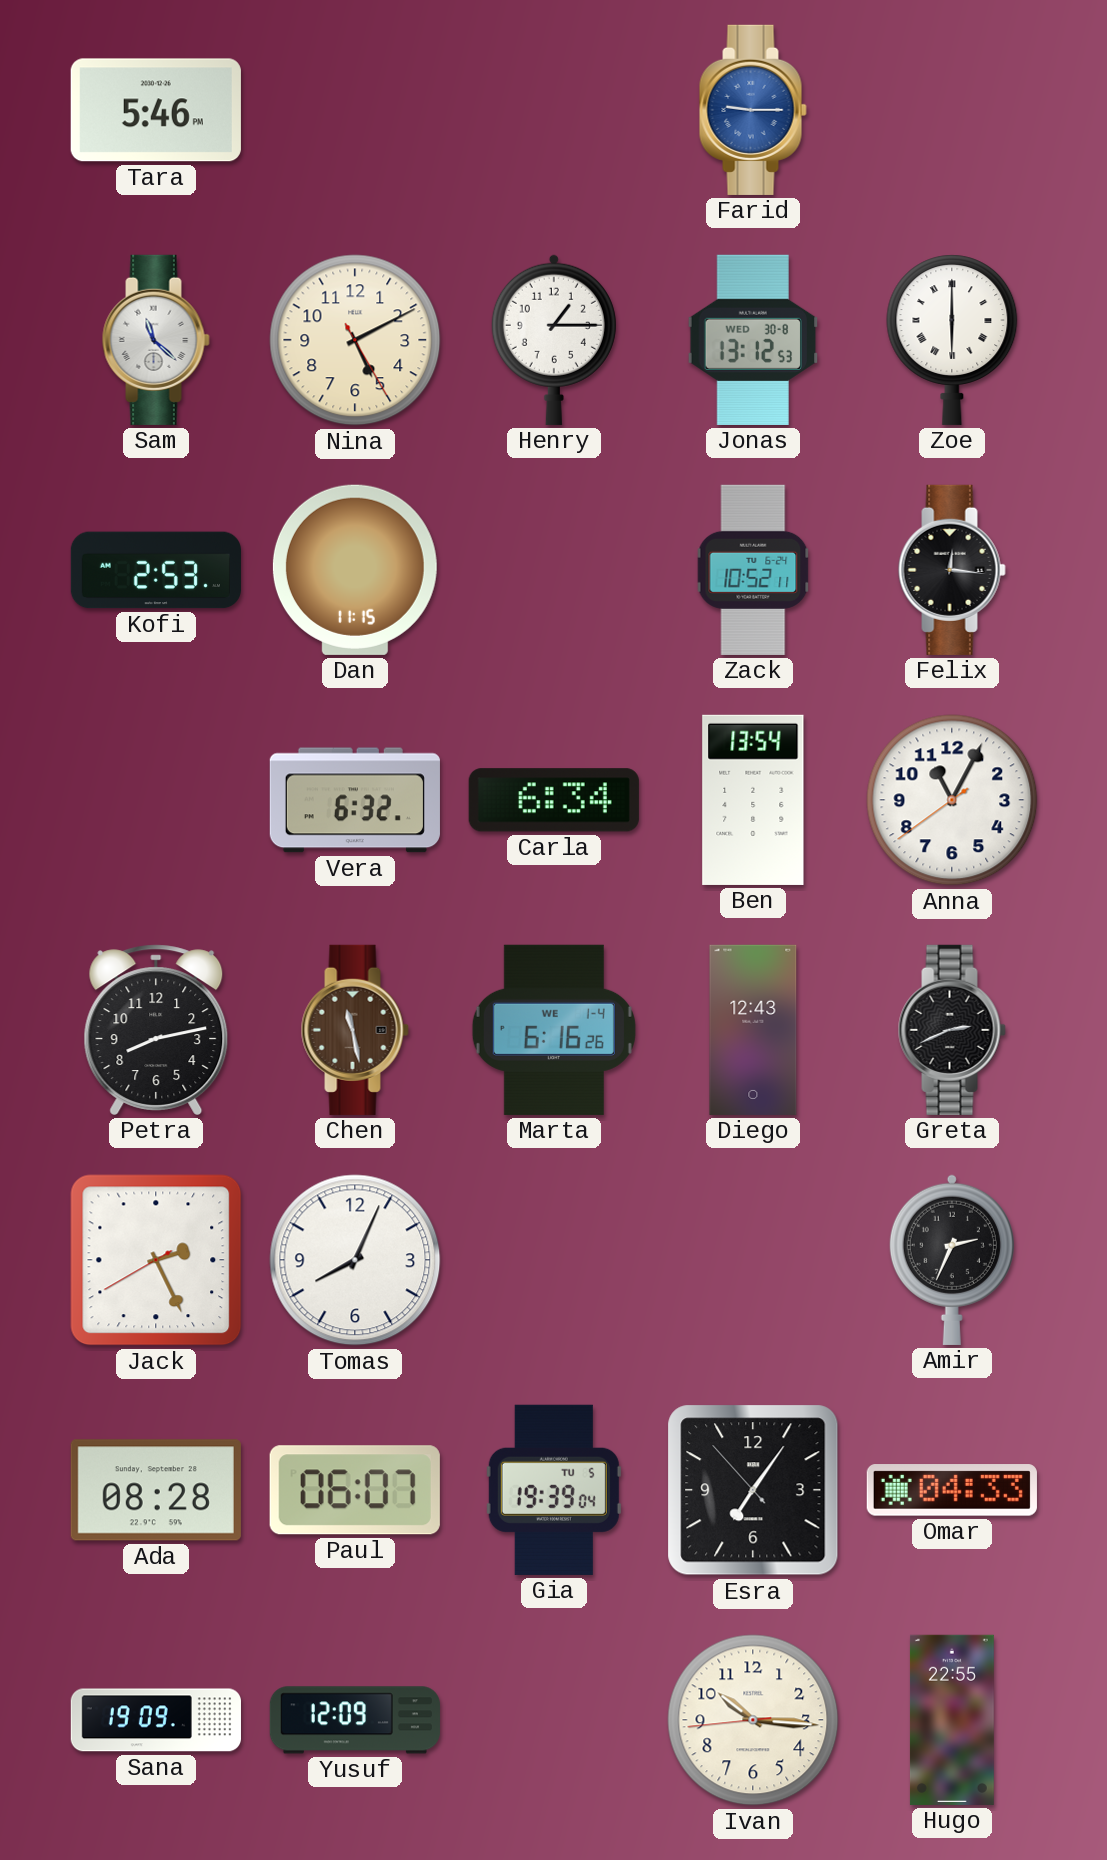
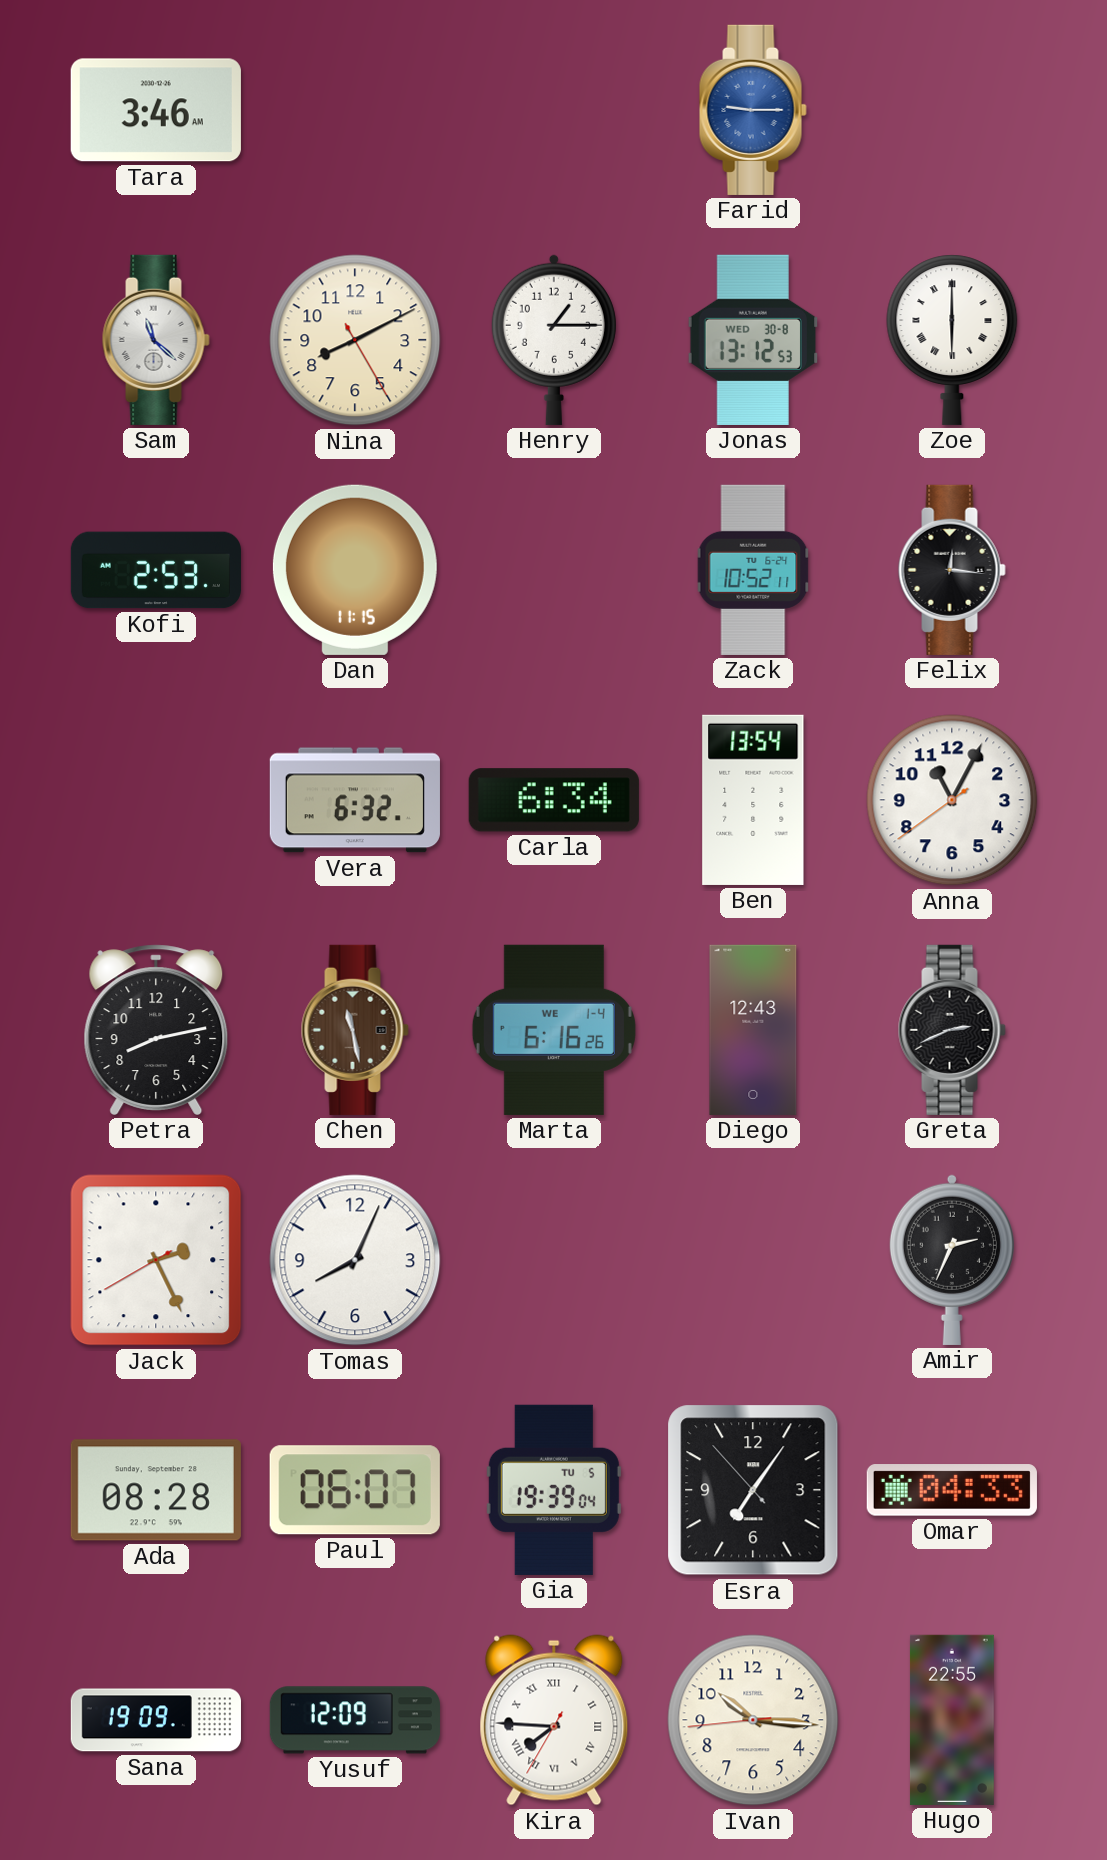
Tara: 5:46 -> 3:46 (156, 110)
Nina: 5:10 -> 8:10 (355, 340)
Kira: none -> 7:45 (554, 1720)
